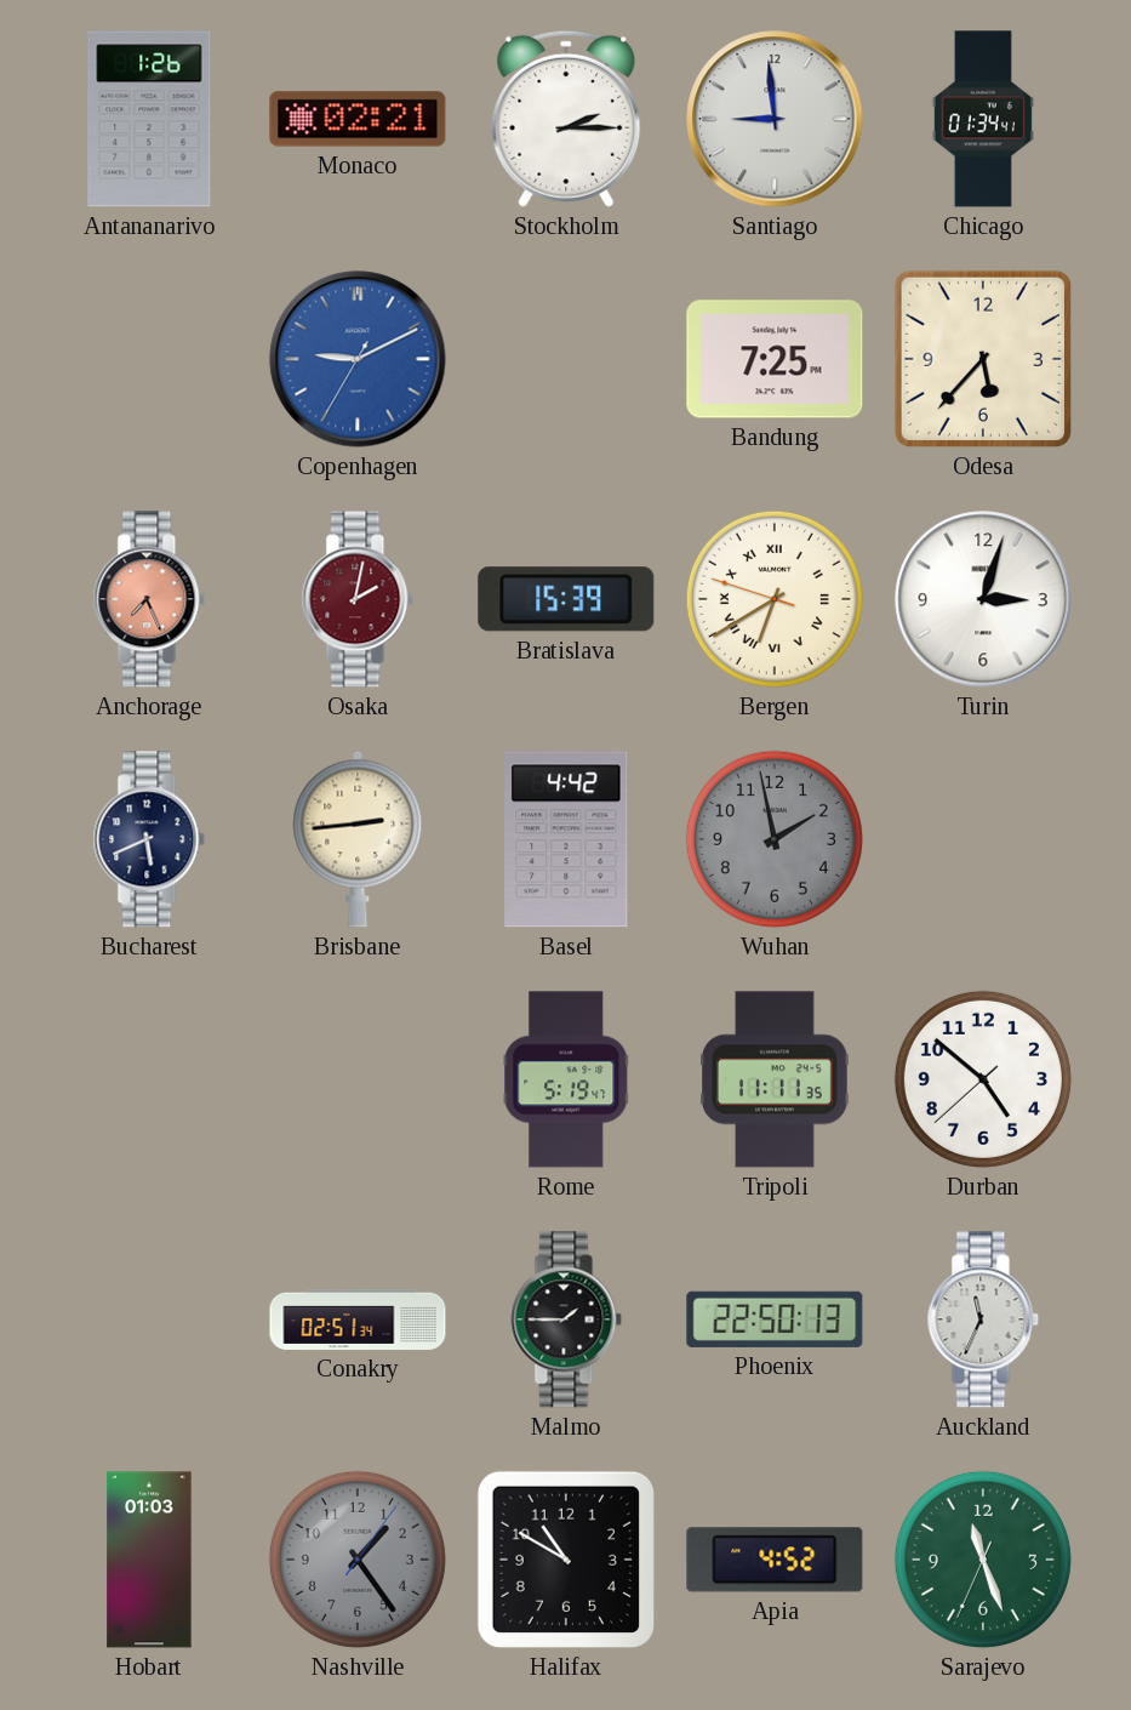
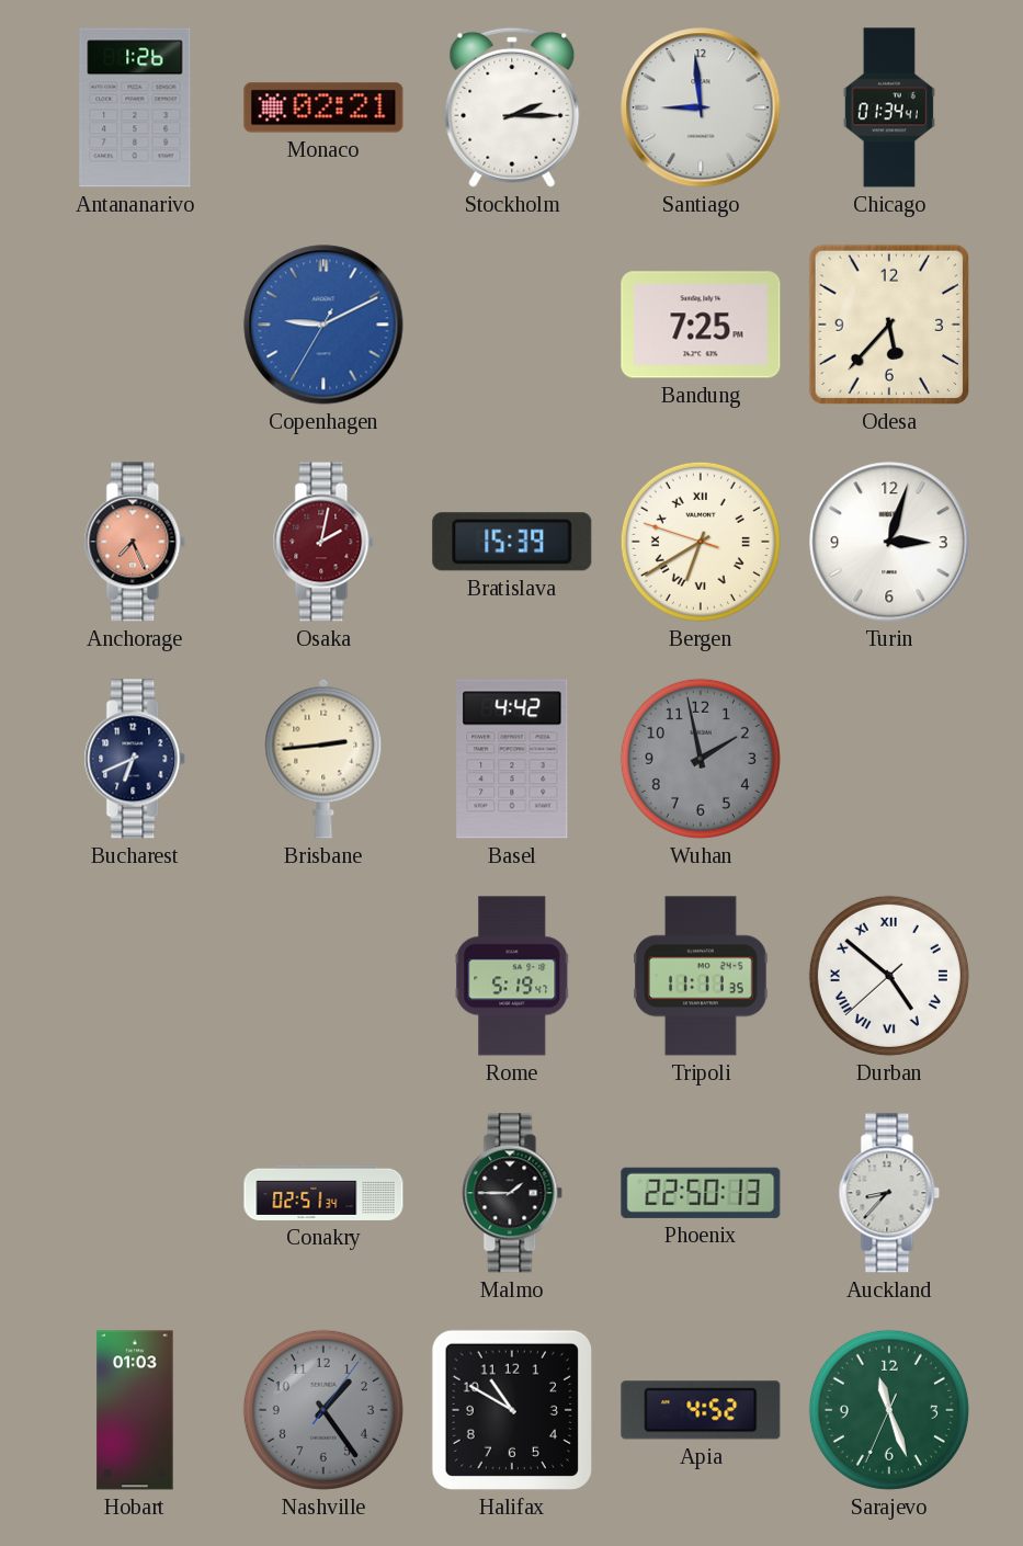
Bucharest: 5:41 -> 6:41 (135, 759)
Durban numerals: Arabic -> Roman (889, 976)
Auckland: 11:34 -> 8:37 (889, 1193)
